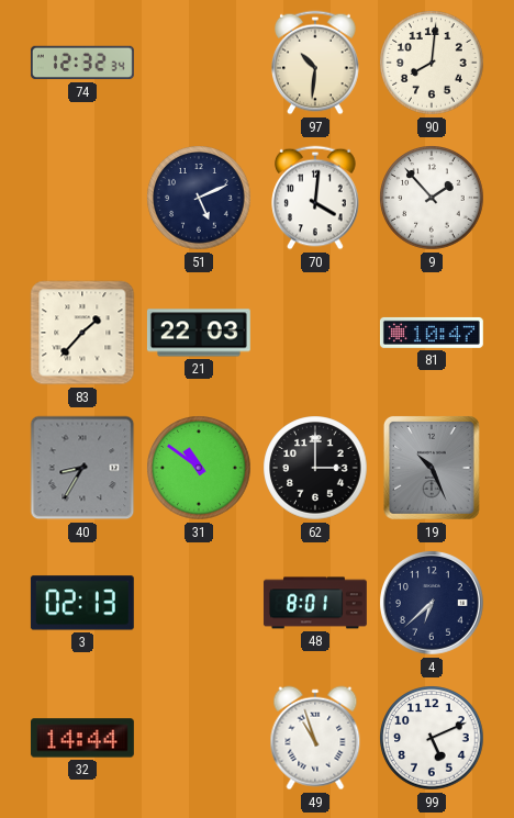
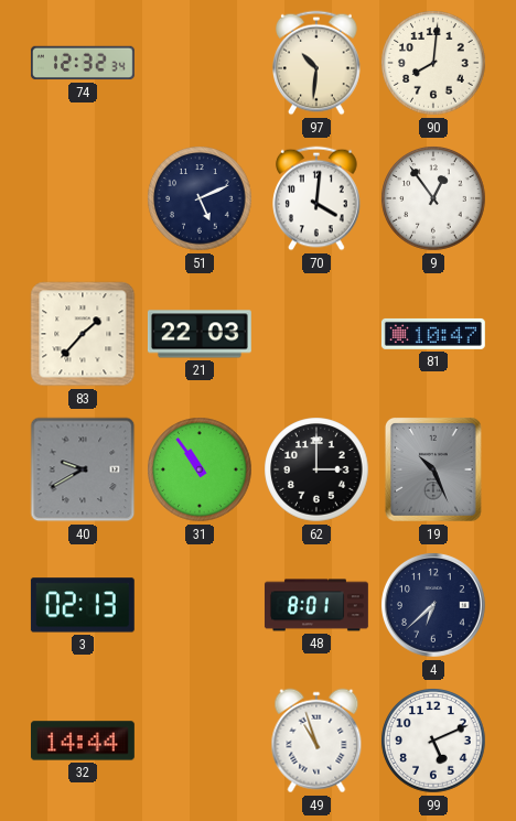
9: 1:53 -> 12:54 (433, 198)
40: 8:35 -> 9:40 (83, 469)
31: 10:51 -> 10:54 (200, 469)
